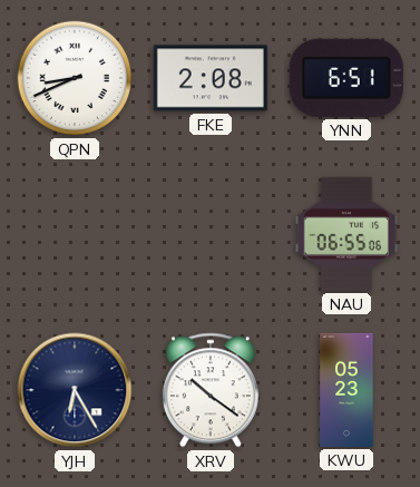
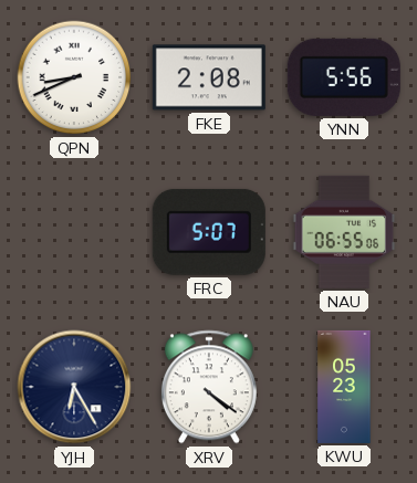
YNN: 6:51 -> 5:56 (344, 77)
FRC: none -> 5:07 (209, 232)
XRV: 10:21 -> 4:21 (209, 387)
